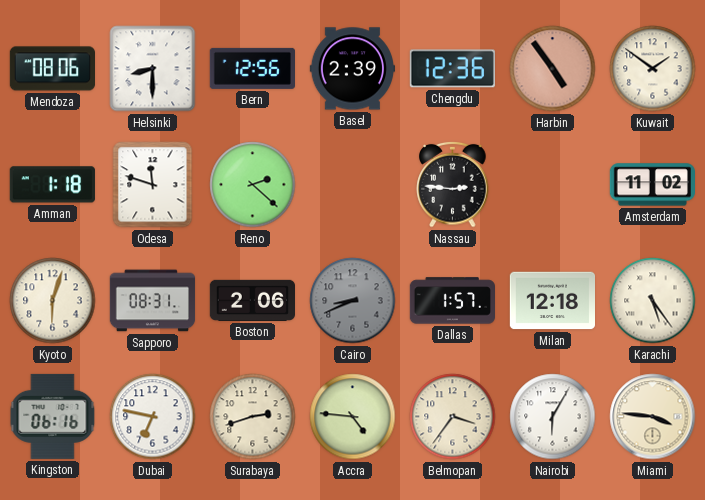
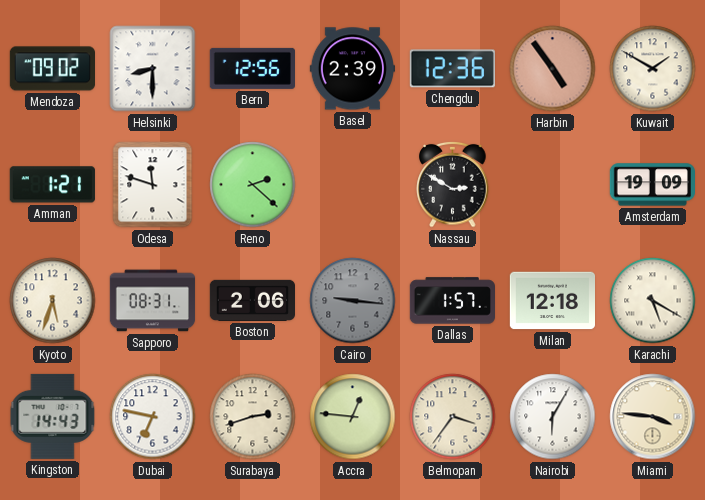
Mendoza: 08:06 -> 09:02 (52, 69)
Kuwait: 1:51 -> 1:50 (653, 69)
Amman: 1:18 -> 1:21 (52, 185)
Nassau: 2:46 -> 2:50 (453, 184)
Amsterdam: 11:02 -> 19:09 (652, 185)
Kyoto: 6:03 -> 5:33 (53, 301)
Cairo: 8:41 -> 9:16 (353, 301)
Karachi: 5:24 -> 5:20 (653, 301)
Kingston: 06:16 -> 14:43 (53, 416)
Accra: 4:46 -> 12:46 (353, 417)
